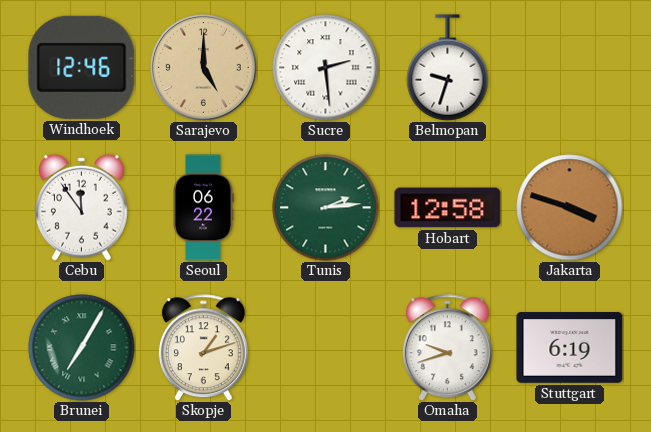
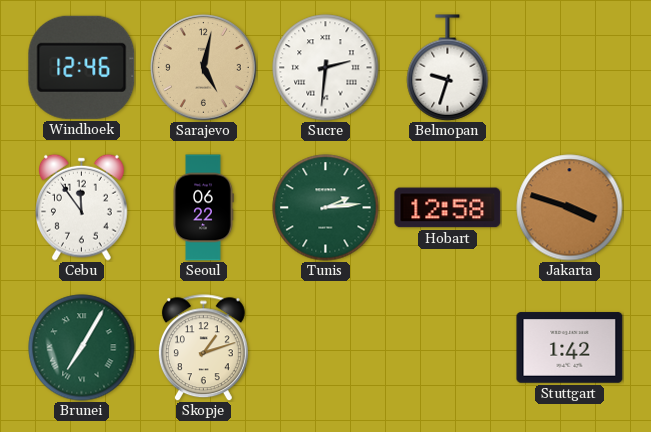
Sarajevo: 5:00 -> 5:02 (203, 67)
Sucre: 2:29 -> 2:31 (326, 68)
Omaha: 9:42 -> none (447, 348)
Stuttgart: 6:19 -> 1:42 (570, 348)
